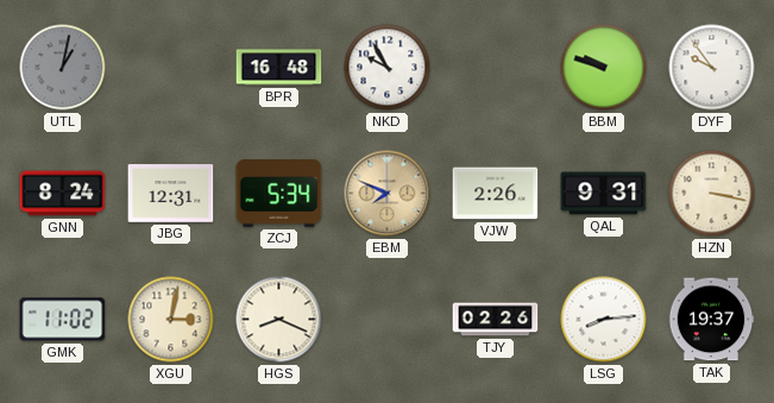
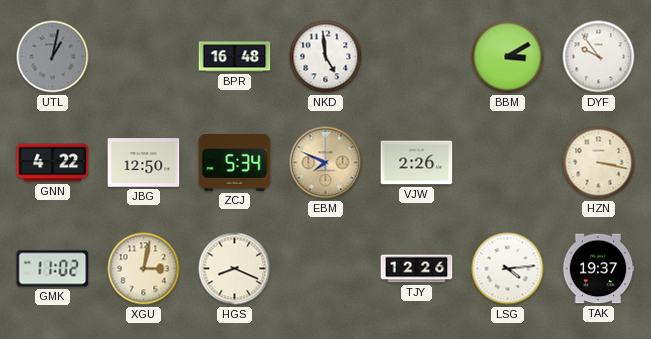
NKD: 9:55 -> 4:59 (326, 57)
BBM: 9:48 -> 3:10 (508, 57)
GNN: 8:24 -> 4:22 (53, 163)
JBG: 12:31 -> 12:50 (144, 163)
QAL: 9:31 -> none (604, 194)
TJY: 02:26 -> 12:26 (417, 269)
LSG: 8:14 -> 4:14 (508, 269)
